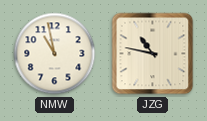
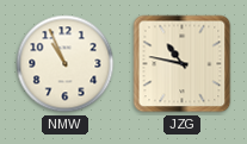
NMW: 10:58 -> 10:56 (66, 64)
